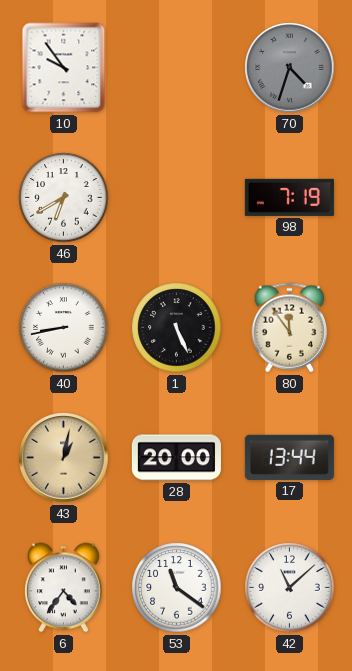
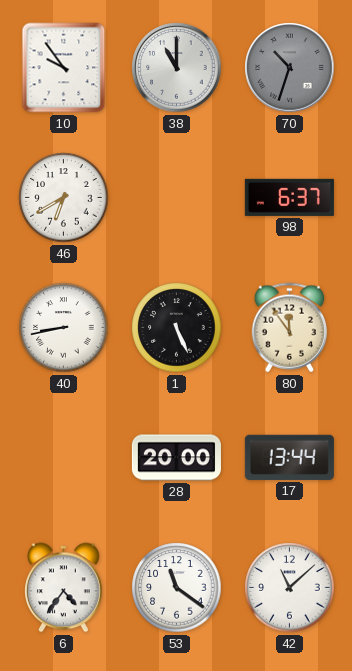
38: none -> 11:00 (177, 68)
70: 4:33 -> 10:33 (290, 68)
98: 7:19 -> 6:37 (289, 197)
43: 1:02 -> none (64, 458)
